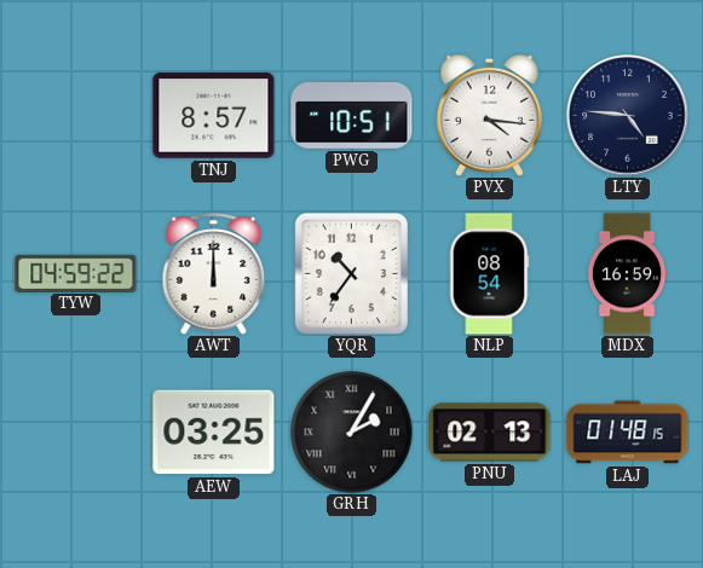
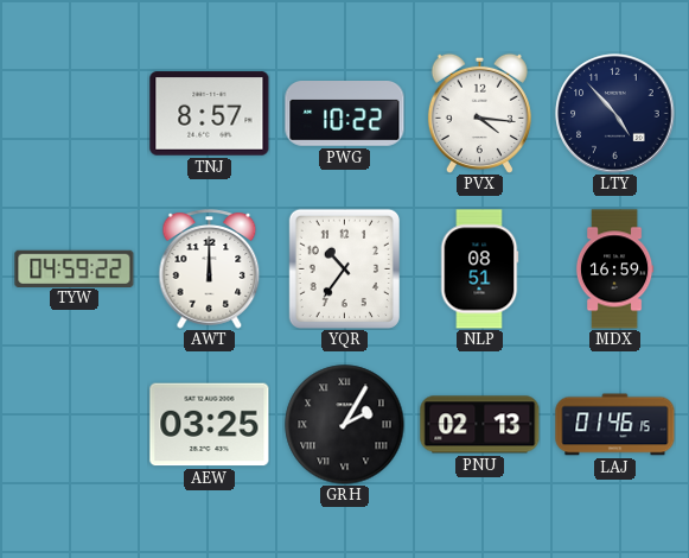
PWG: 10:51 -> 10:22 (345, 114)
LTY: 4:46 -> 4:53 (615, 114)
NLP: 08:54 -> 08:51 (479, 270)
LAJ: 01:48 -> 01:46 (615, 425)
